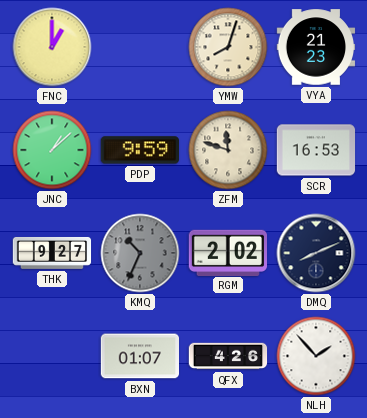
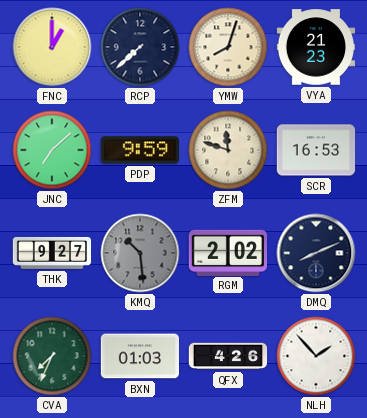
RCP: none -> 7:38 (140, 47)
JNC: 1:08 -> 7:08 (52, 150)
KMQ: 10:34 -> 10:29 (140, 253)
CVA: none -> 7:34 (52, 356)
BXN: 01:07 -> 01:03 (140, 356)
